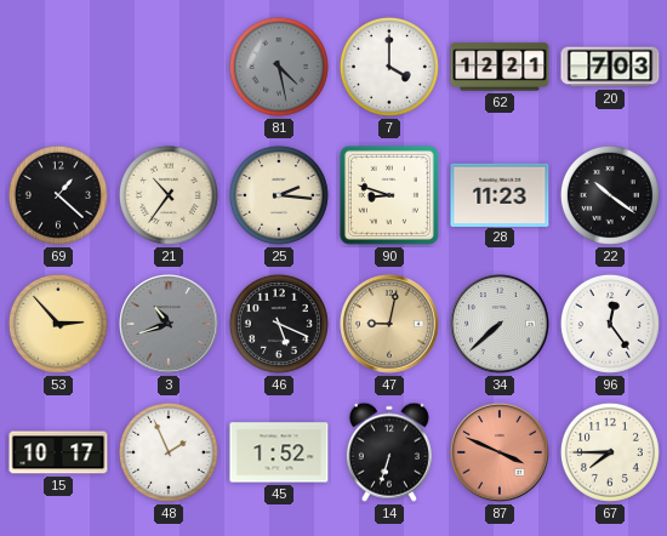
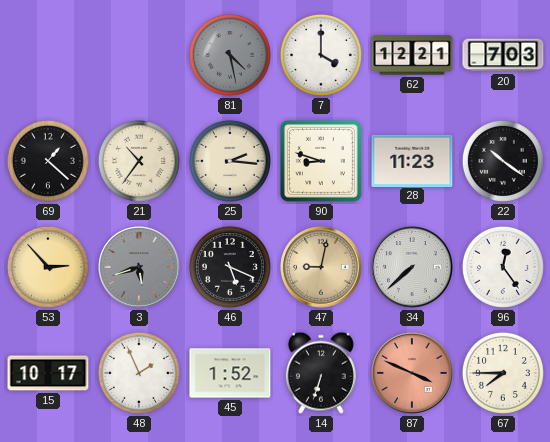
3: 10:42 -> 5:42 (140, 268)
